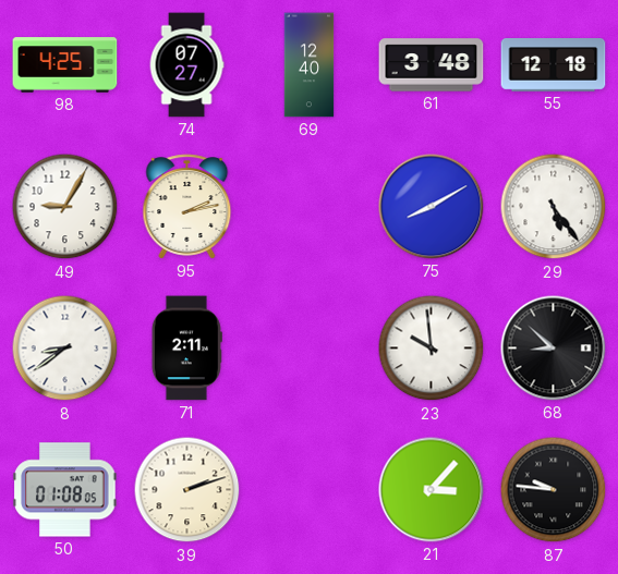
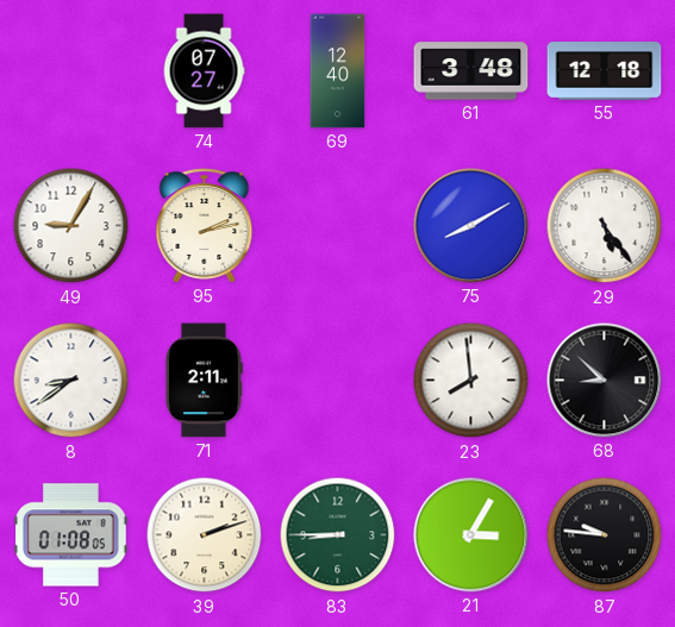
98: 4:25 -> none (65, 65)
23: 9:59 -> 7:59 (471, 381)
83: none -> 8:45 (338, 535)
21: 3:07 -> 3:05 (471, 535)
